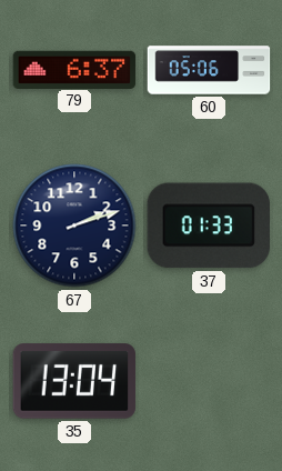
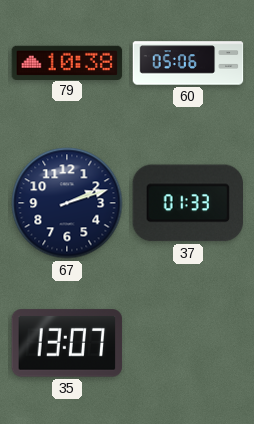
79: 6:37 -> 10:38 (67, 62)
35: 13:04 -> 13:07 (67, 343)
